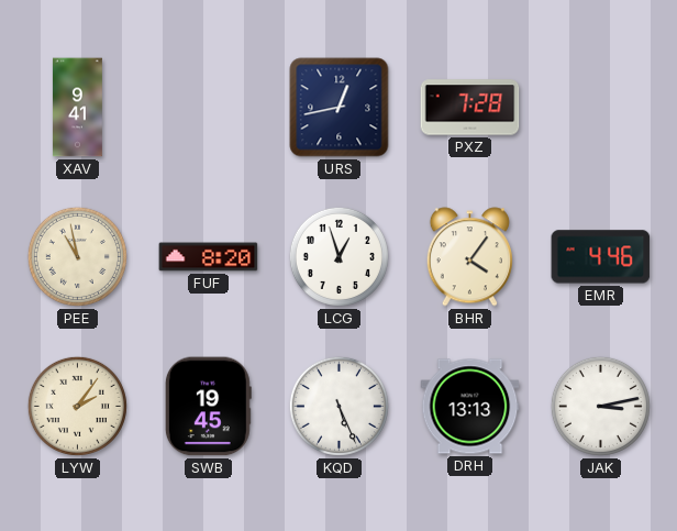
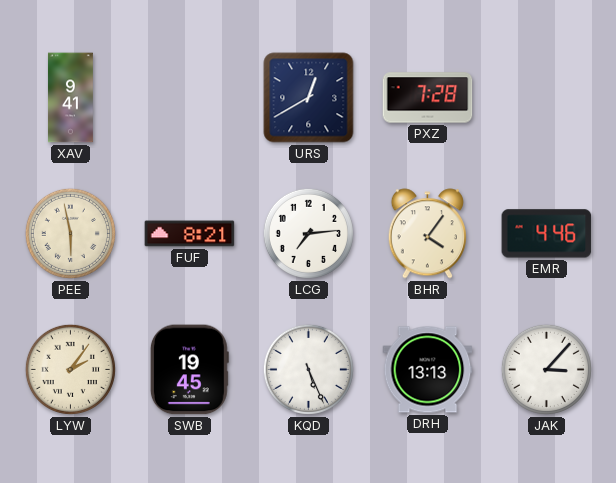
URS: 12:43 -> 12:40 (309, 98)
PEE: 10:58 -> 5:58 (70, 233)
FUF: 8:20 -> 8:21 (190, 234)
LCG: 12:57 -> 7:14 (308, 233)
JAK: 3:13 -> 3:07 (546, 369)
